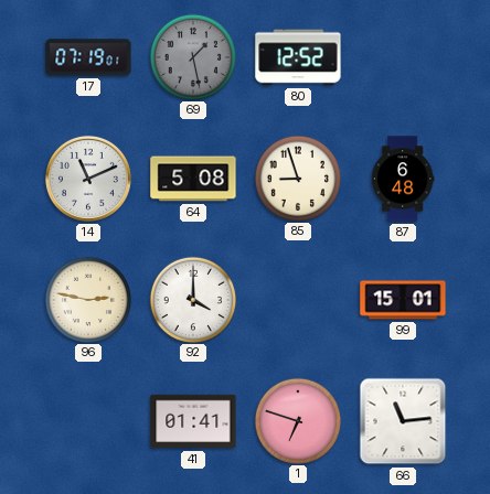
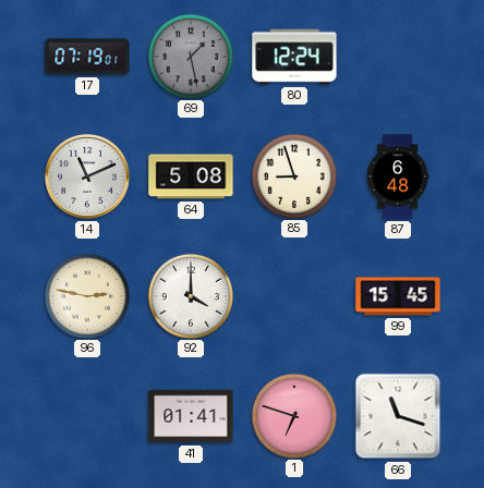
80: 12:52 -> 12:24 (294, 57)
99: 15:01 -> 15:45 (398, 296)
66: 11:14 -> 11:18 (398, 416)
